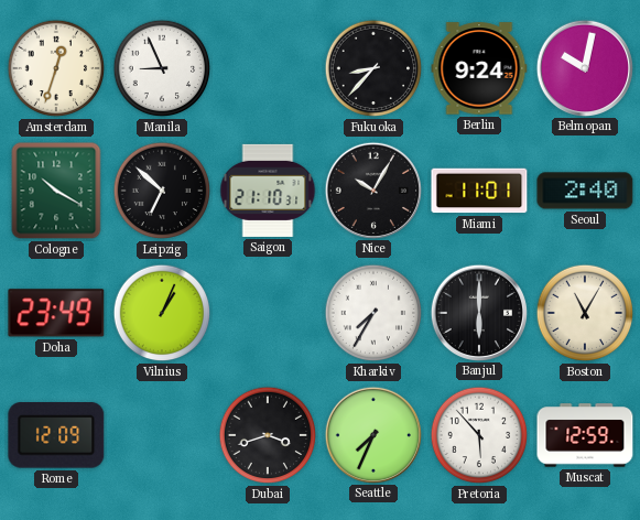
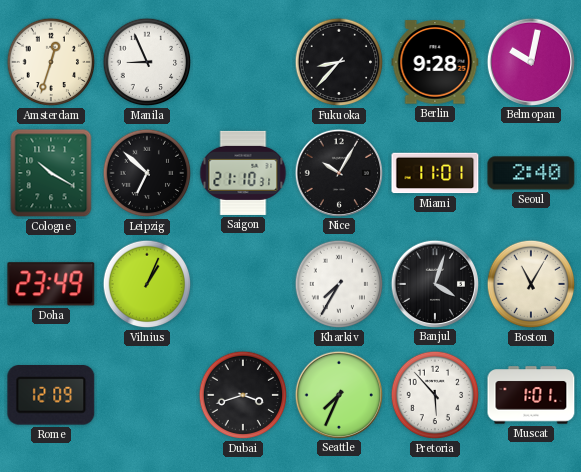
Berlin: 9:24 -> 9:28 (435, 62)
Banjul: 6:00 -> 4:03 (434, 283)
Muscat: 12:59 -> 1:01 (531, 395)
